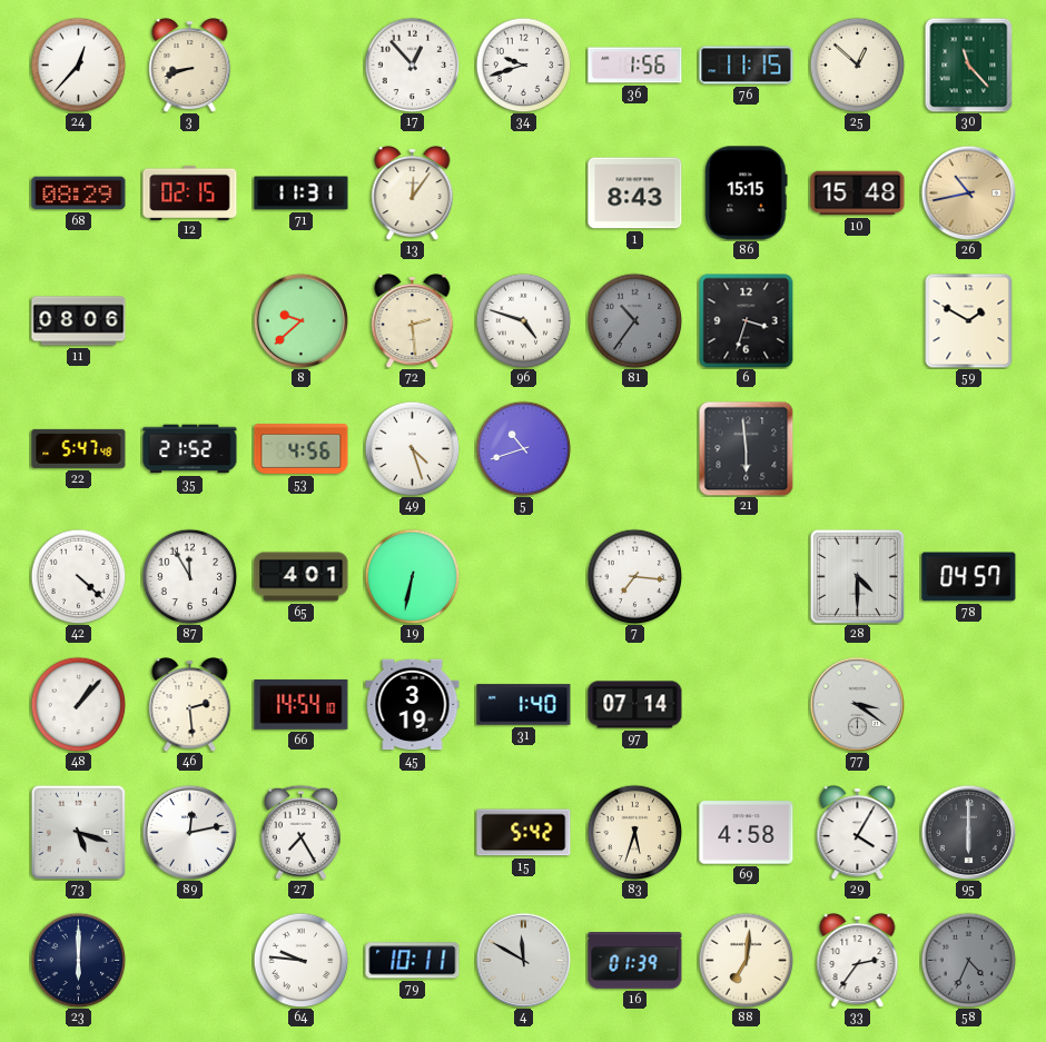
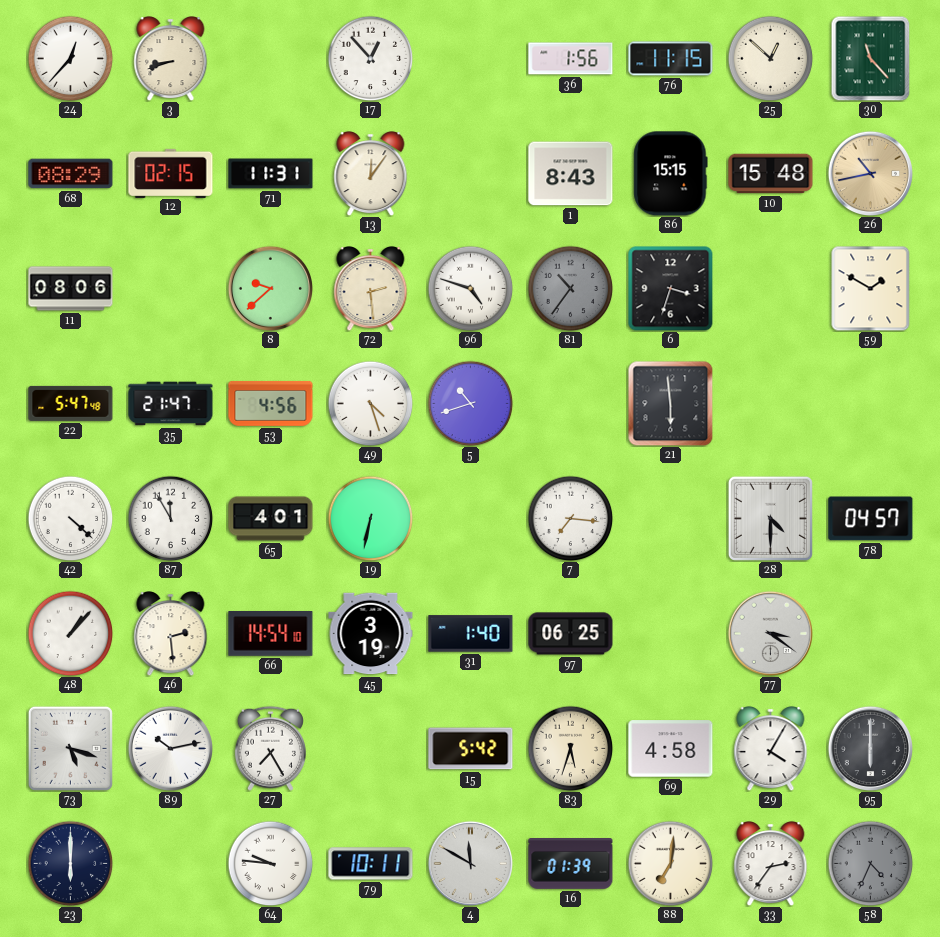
34: 9:42 -> none (523, 64)
35: 21:52 -> 21:47 (171, 404)
97: 07:14 -> 06:25 (571, 634)
89: 12:13 -> 10:13 (170, 748)
